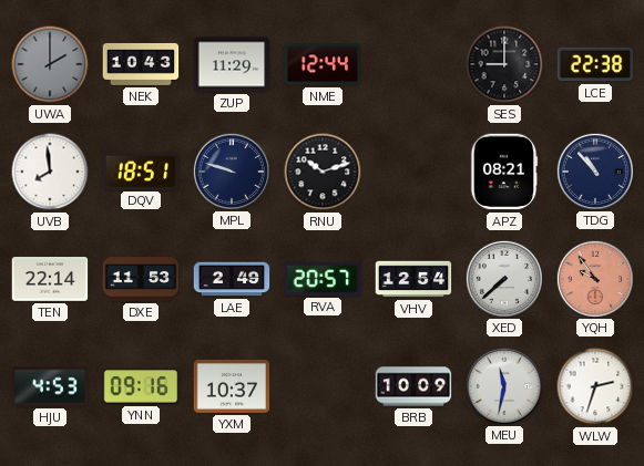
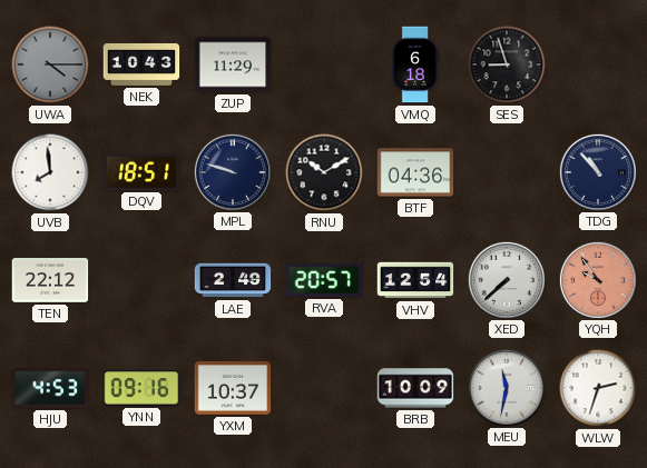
UWA: 2:00 -> 4:15 (50, 64)
NME: 12:44 -> none (323, 64)
VMQ: none -> 6:18 (415, 64)
SES: 9:00 -> 8:57 (507, 64)
LCE: 22:38 -> none (595, 64)
RNU: 10:12 -> 10:10 (324, 172)
BTF: none -> 04:36 (415, 172)
APZ: 08:21 -> none (504, 172)
TEN: 22:14 -> 22:12 (50, 280)
DXE: 11:53 -> none (141, 280)
